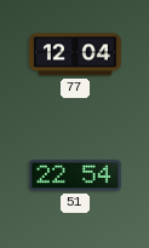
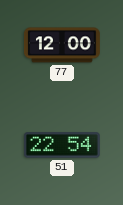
77: 12:04 -> 12:00 (62, 45)
